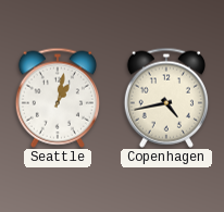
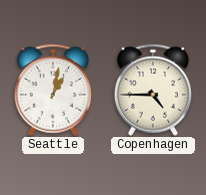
Copenhagen: 4:43 -> 4:45 (153, 90)
